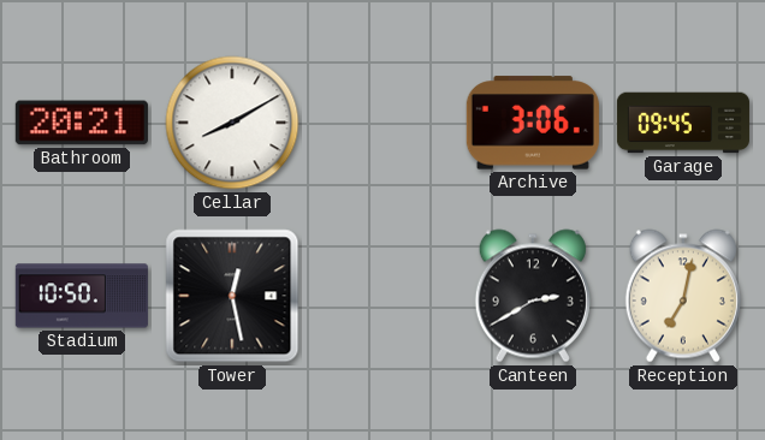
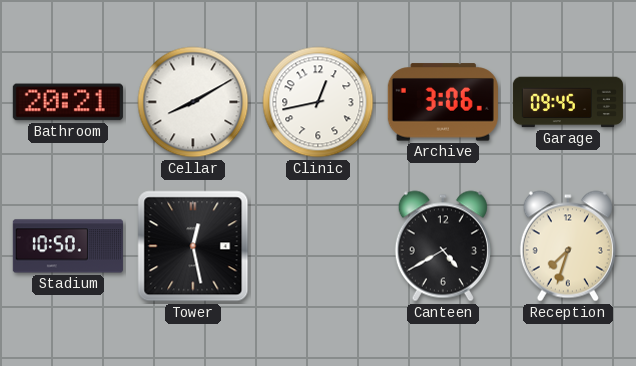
Clinic: none -> 12:43 (318, 102)
Canteen: 2:40 -> 4:40 (443, 246)
Reception: 7:02 -> 7:33 (568, 246)
